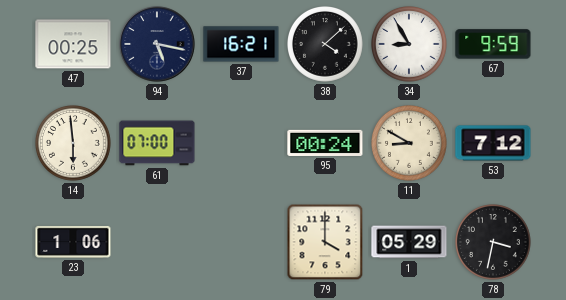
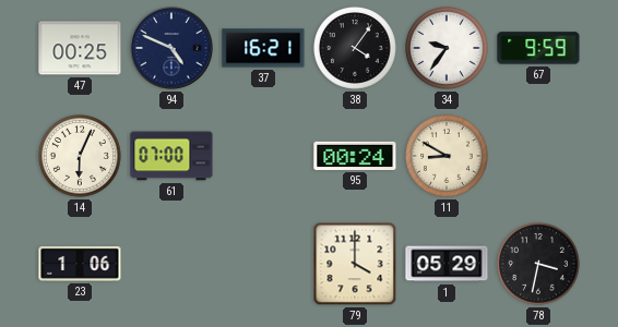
94: 5:17 -> 4:49 (171, 48)
38: 4:08 -> 4:06 (356, 49)
34: 8:55 -> 9:36 (448, 49)
14: 5:59 -> 6:04 (81, 157)
53: 7:12 -> none (493, 143)
